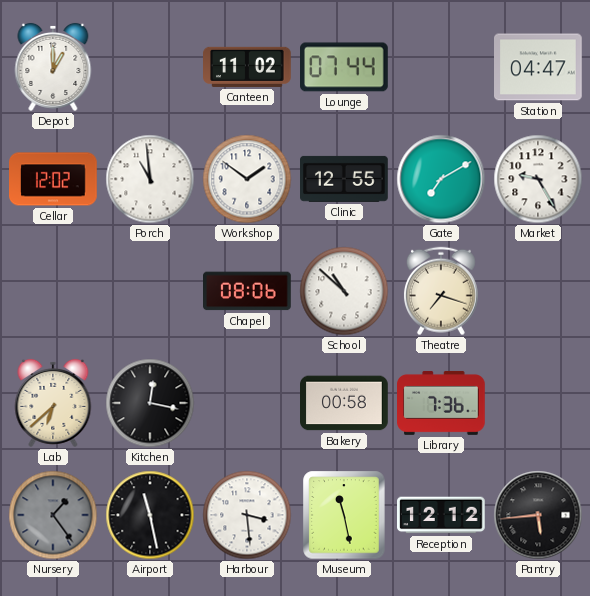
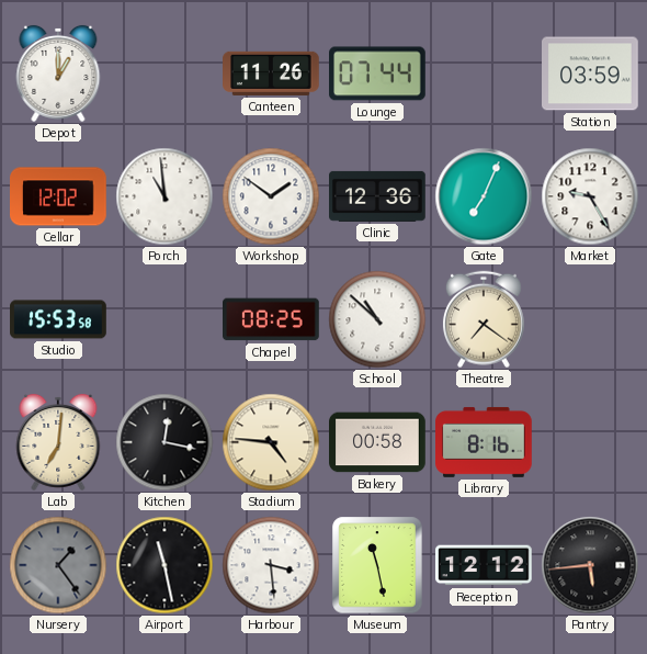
Canteen: 11:02 -> 11:26 (271, 74)
Station: 04:47 -> 03:59 (591, 74)
Clinic: 12:55 -> 12:36 (378, 196)
Gate: 7:10 -> 7:04 (484, 196)
Studio: none -> 15:53 (58, 319)
Chapel: 08:06 -> 08:25 (272, 319)
Theatre: 7:18 -> 7:21 (484, 319)
Lab: 6:38 -> 7:01 (58, 442)
Stadium: none -> 4:46 (271, 442)
Library: 7:36 -> 8:16 (484, 442)
